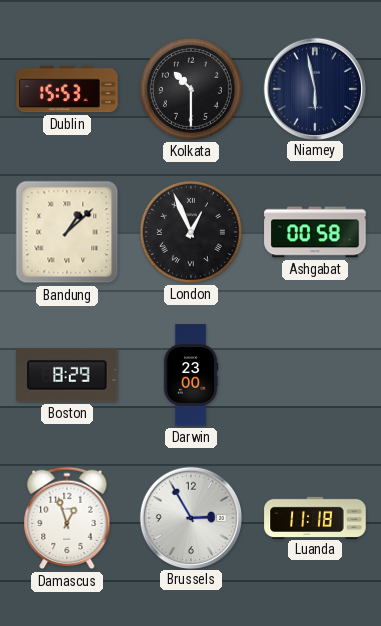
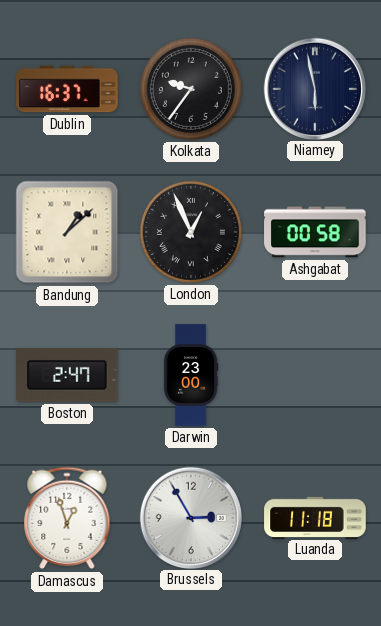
Dublin: 15:53 -> 16:37 (67, 89)
Kolkata: 10:30 -> 9:36 (191, 89)
Boston: 8:29 -> 2:47 (67, 375)
